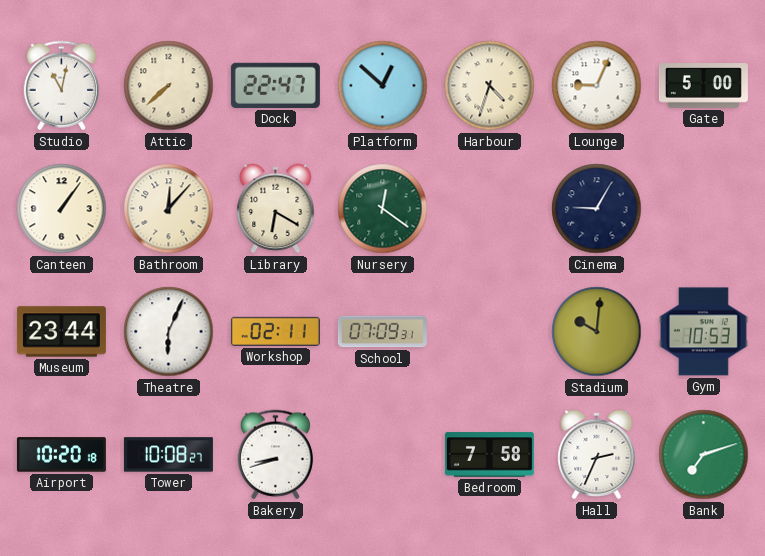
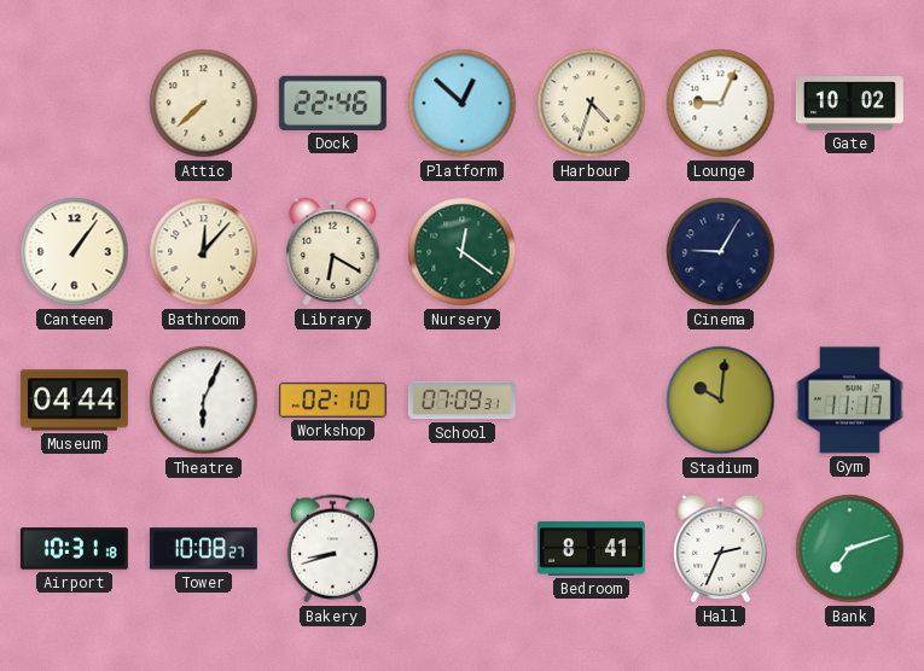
Studio: 11:02 -> none (61, 86)
Dock: 22:47 -> 22:46 (332, 103)
Gate: 5:00 -> 10:02 (849, 104)
Museum: 23:44 -> 04:44 (74, 401)
Workshop: 02:11 -> 02:10 (332, 399)
Gym: 10:53 -> 11:17 (849, 401)
Airport: 10:20 -> 10:31 (74, 549)
Bedroom: 7:58 -> 8:41 (591, 549)
